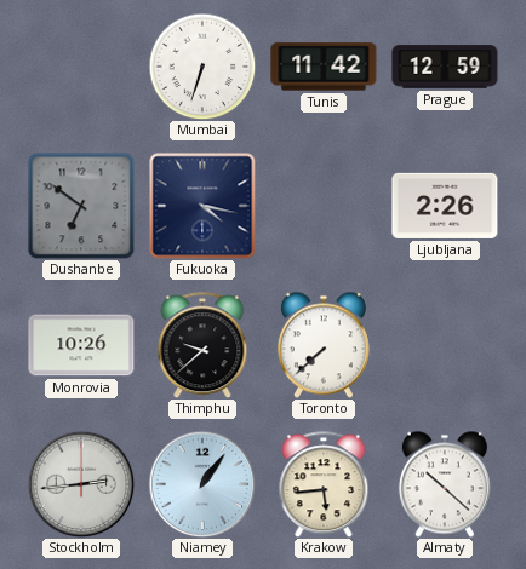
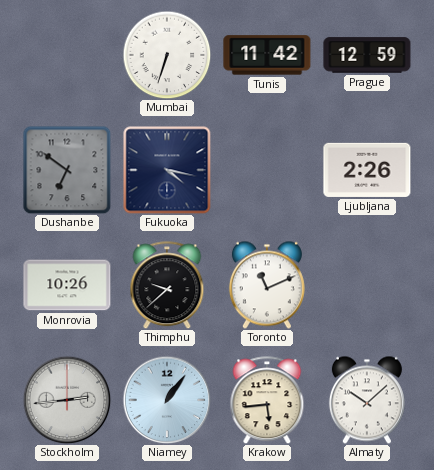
Toronto: 7:38 -> 11:11 (267, 285)
Almaty: 10:22 -> 10:08 (367, 400)
